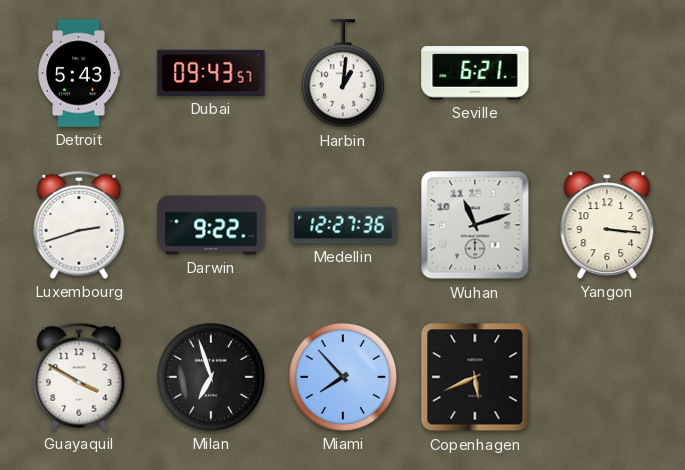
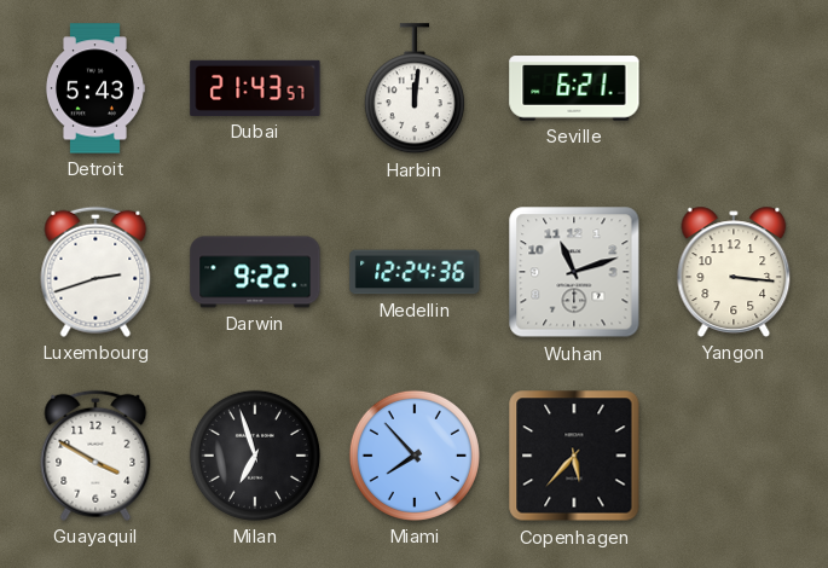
Dubai: 09:43 -> 21:43 (255, 88)
Harbin: 1:01 -> 12:01 (415, 89)
Medellin: 12:27 -> 12:24 (415, 272)
Copenhagen: 5:41 -> 5:37 (574, 456)
